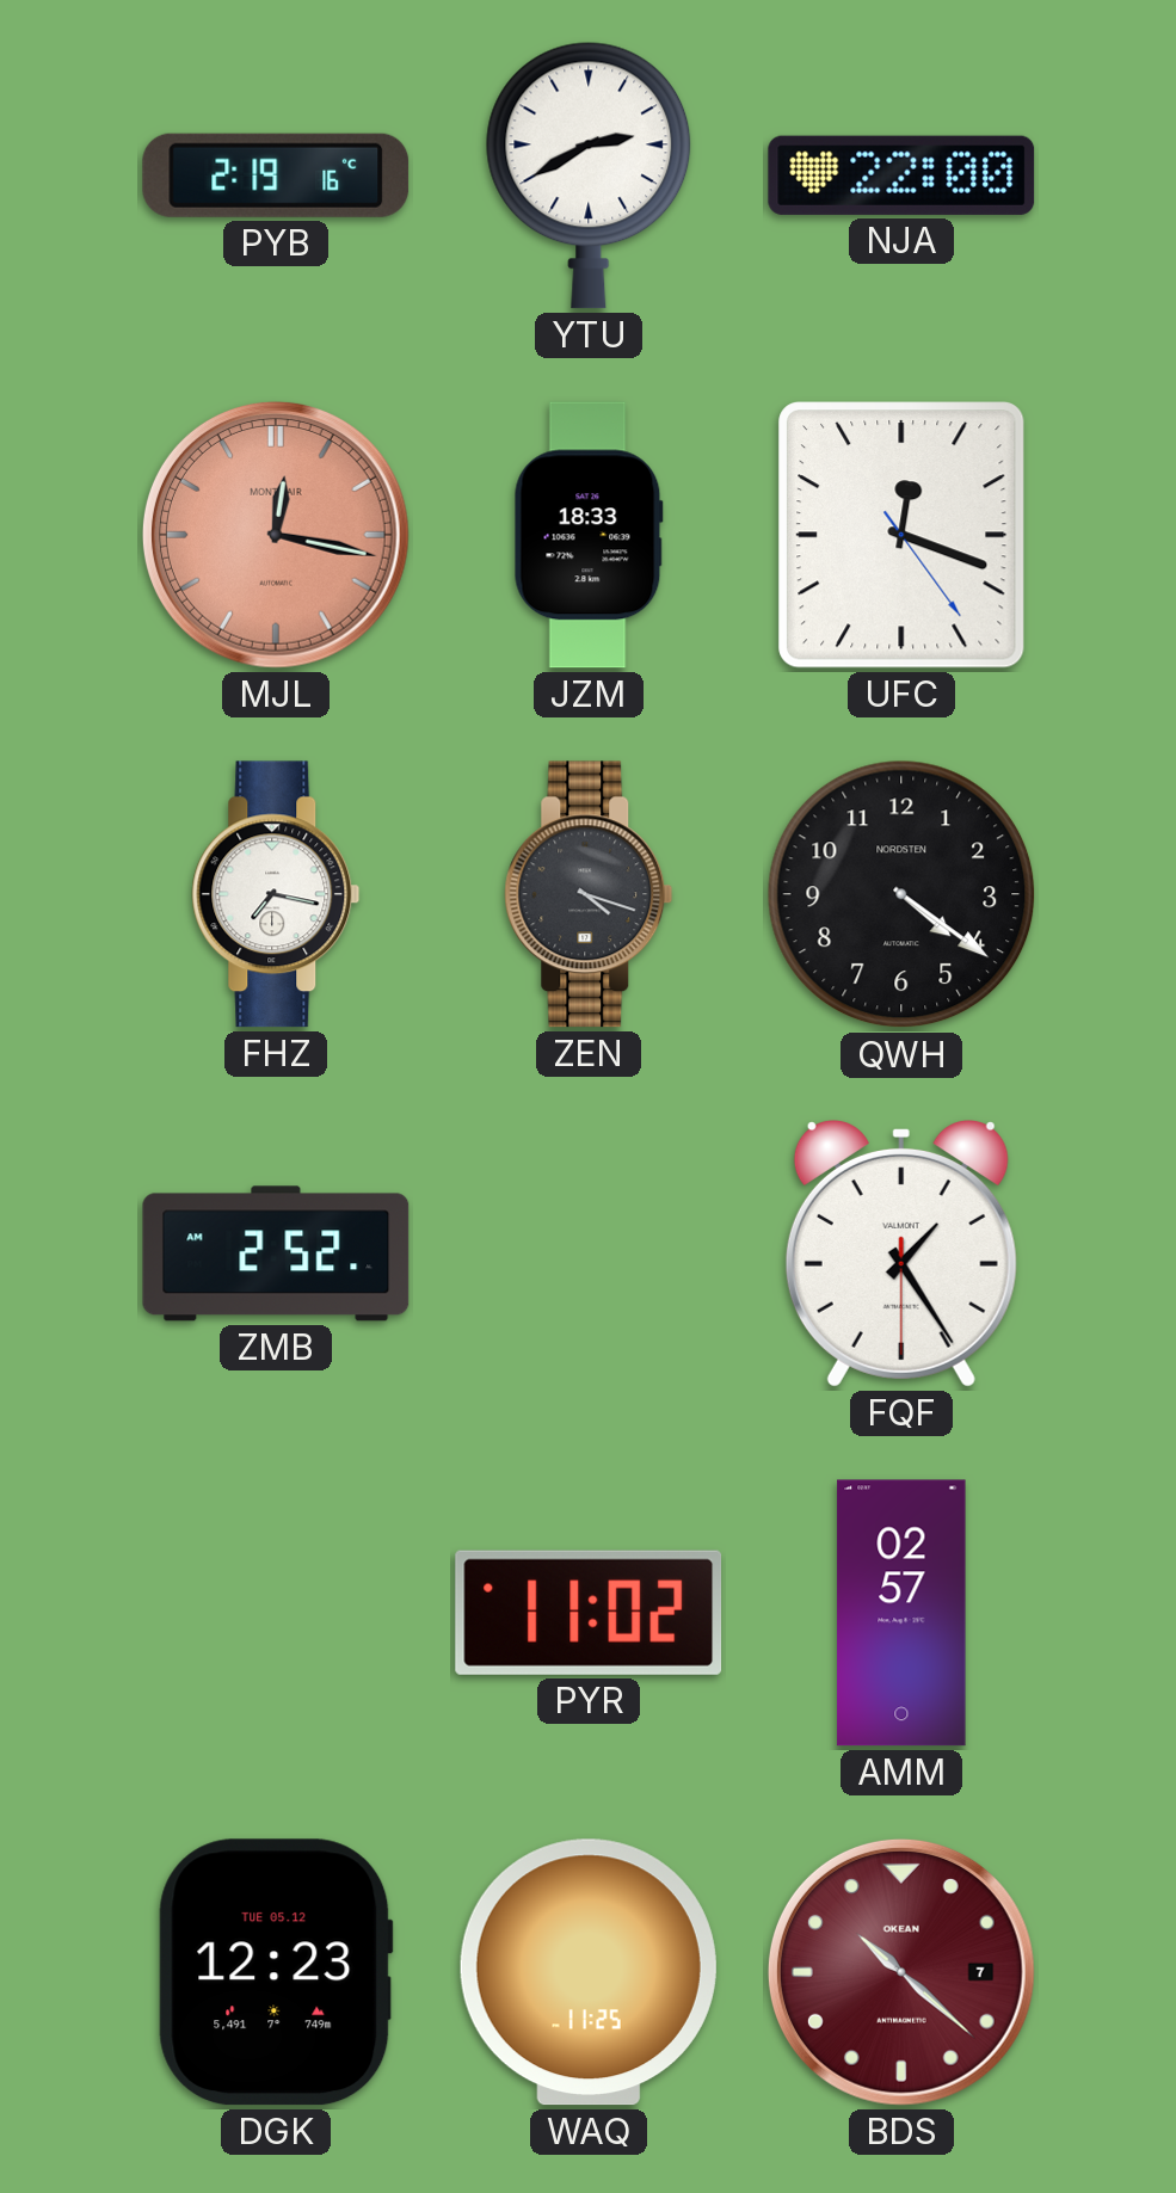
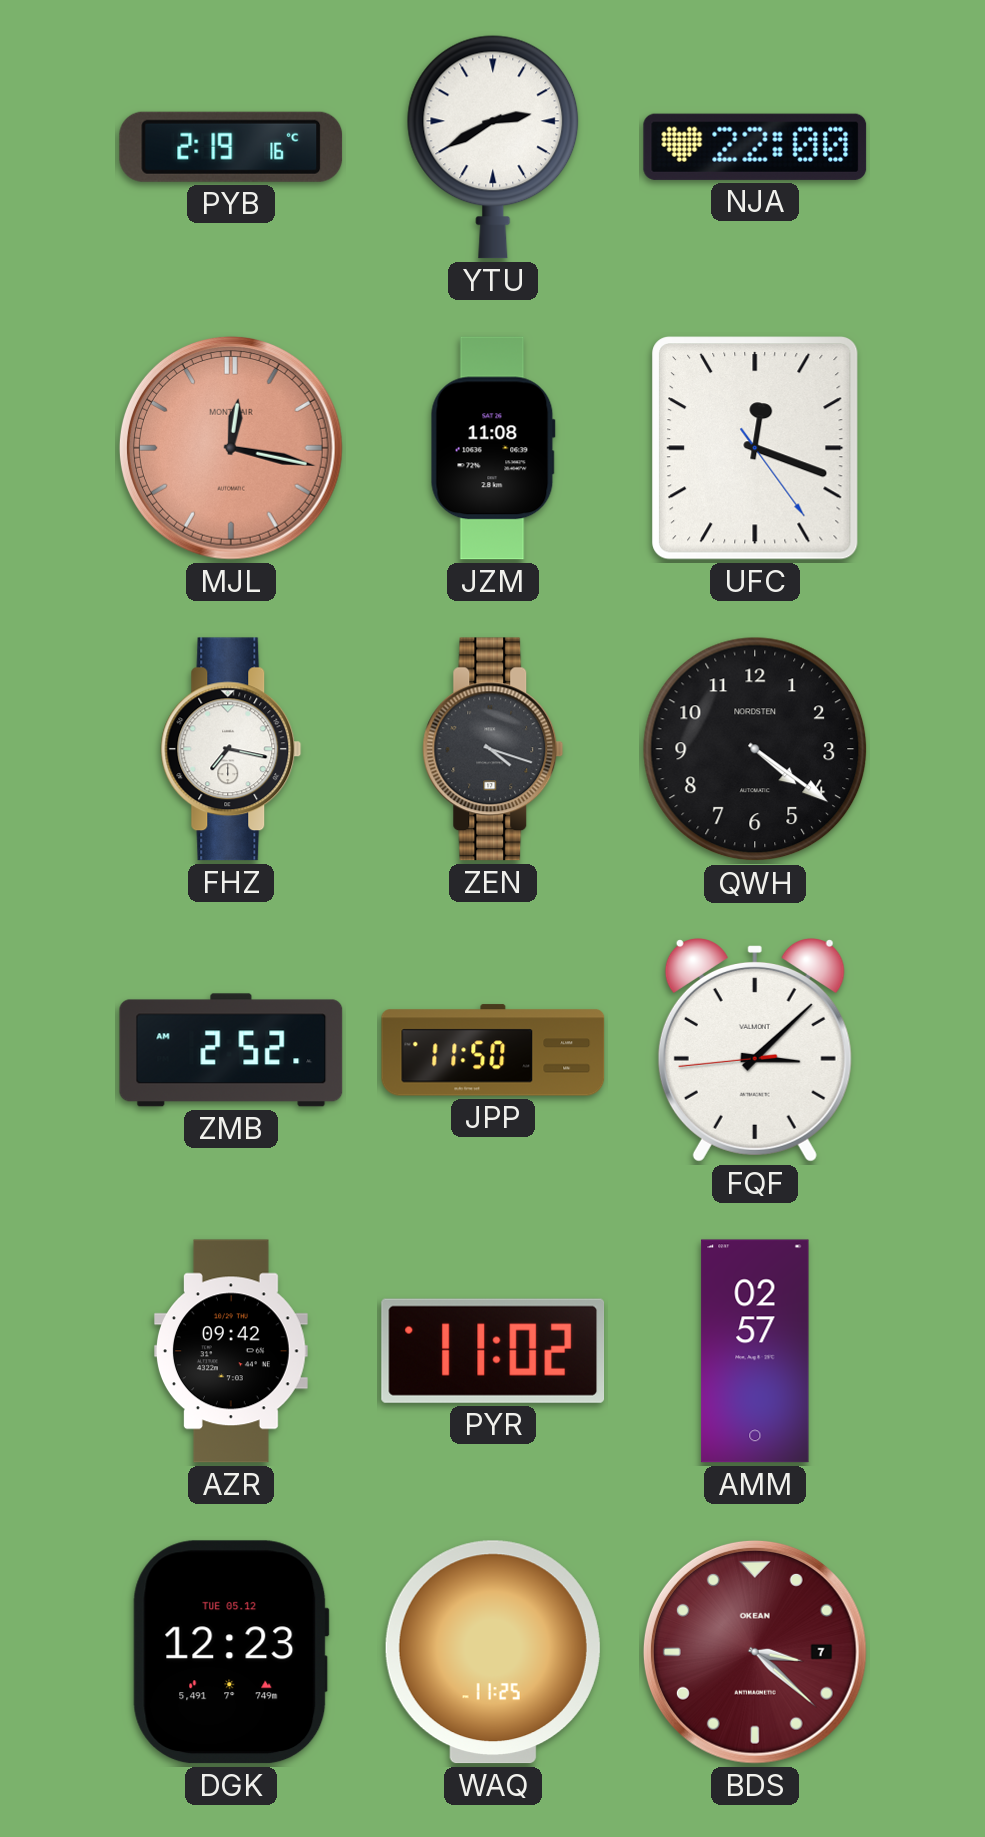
JZM: 18:33 -> 11:08 (493, 448)
JPP: none -> 11:50 (493, 1050)
FQF: 1:24 -> 3:07 (755, 1051)
AZR: none -> 09:42 (232, 1351)
BDS: 10:22 -> 3:22 (755, 1652)
